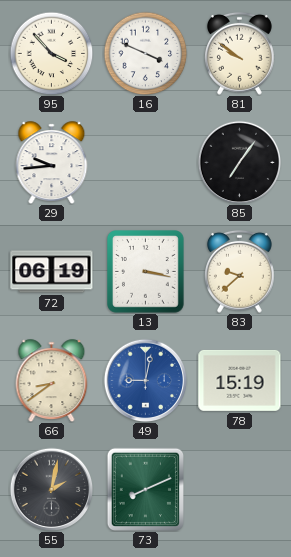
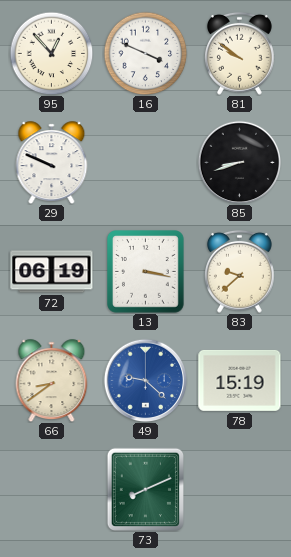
95: 3:53 -> 12:53 (51, 53)
29: 9:44 -> 9:49 (52, 163)
85: 7:06 -> 8:42 (239, 162)
49: 9:02 -> 9:22 (145, 380)
55: 2:02 -> none (51, 489)
